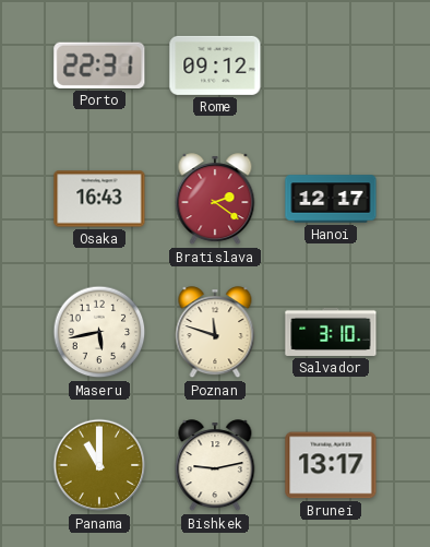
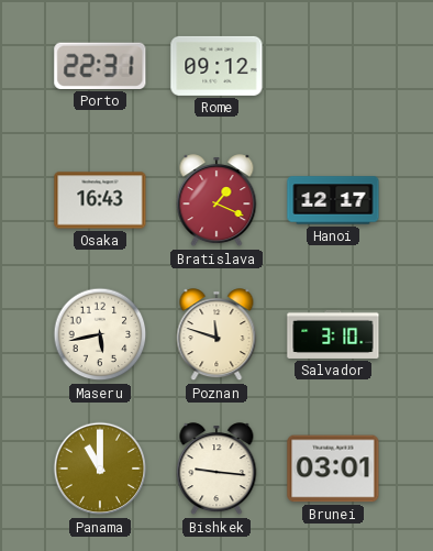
Bratislava: 2:21 -> 1:19 (216, 201)
Bishkek: 9:13 -> 9:16 (216, 470)
Brunei: 13:17 -> 03:01 (333, 469)
